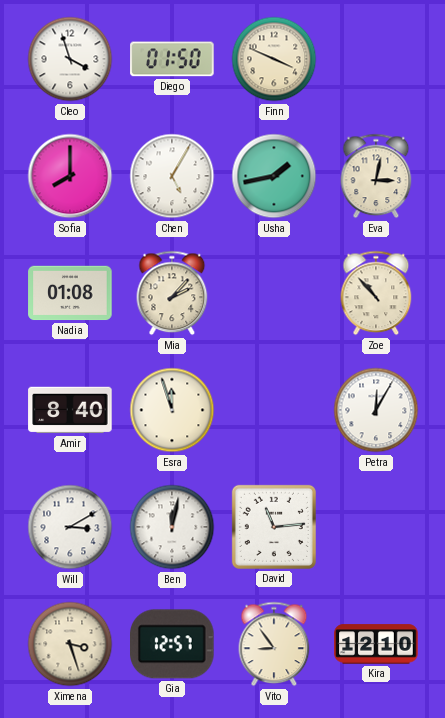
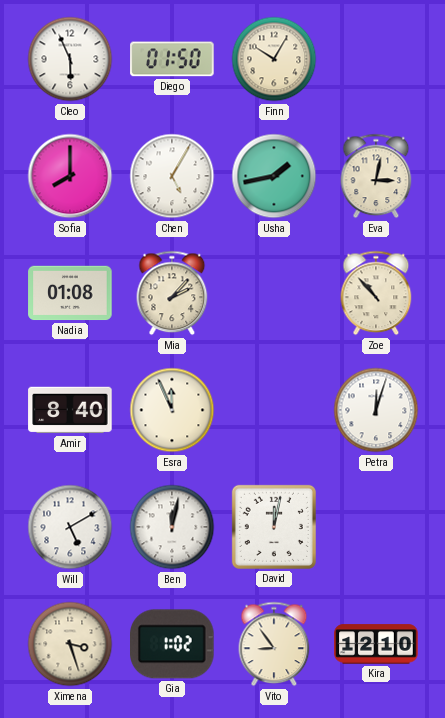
Cleo: 3:57 -> 5:56 (70, 59)
Finn: 3:49 -> 10:05 (274, 59)
Esra: 11:57 -> 11:56 (172, 410)
Petra: 12:05 -> 12:03 (376, 410)
Will: 3:10 -> 5:10 (70, 527)
David: 11:14 -> 12:02 (274, 527)
Gia: 12:57 -> 1:02 (173, 644)
